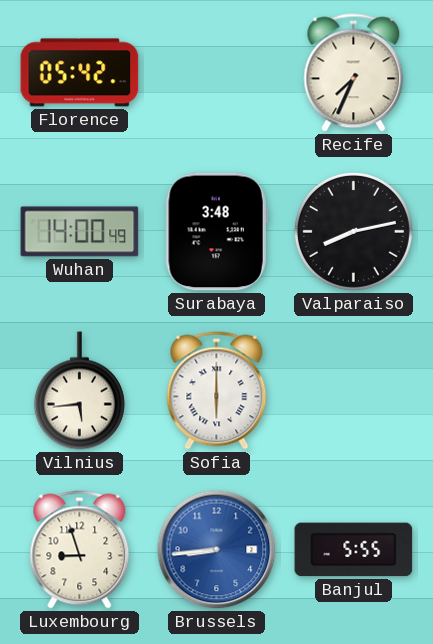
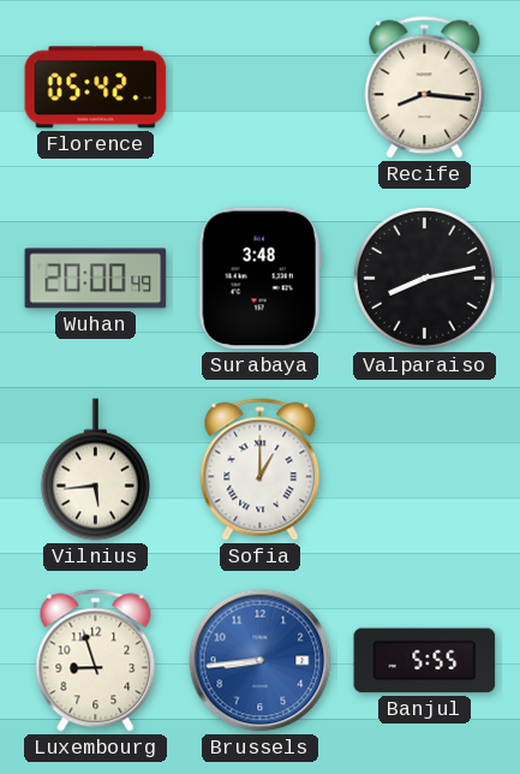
Recife: 7:34 -> 8:16 (425, 88)
Wuhan: 14:00 -> 20:00 (96, 279)
Sofia: 6:00 -> 1:00 (261, 470)
